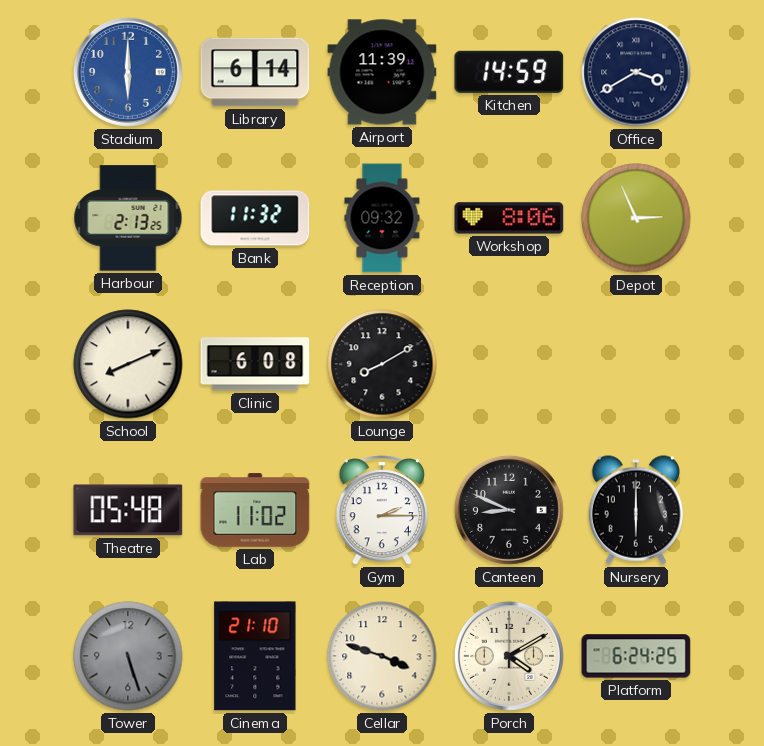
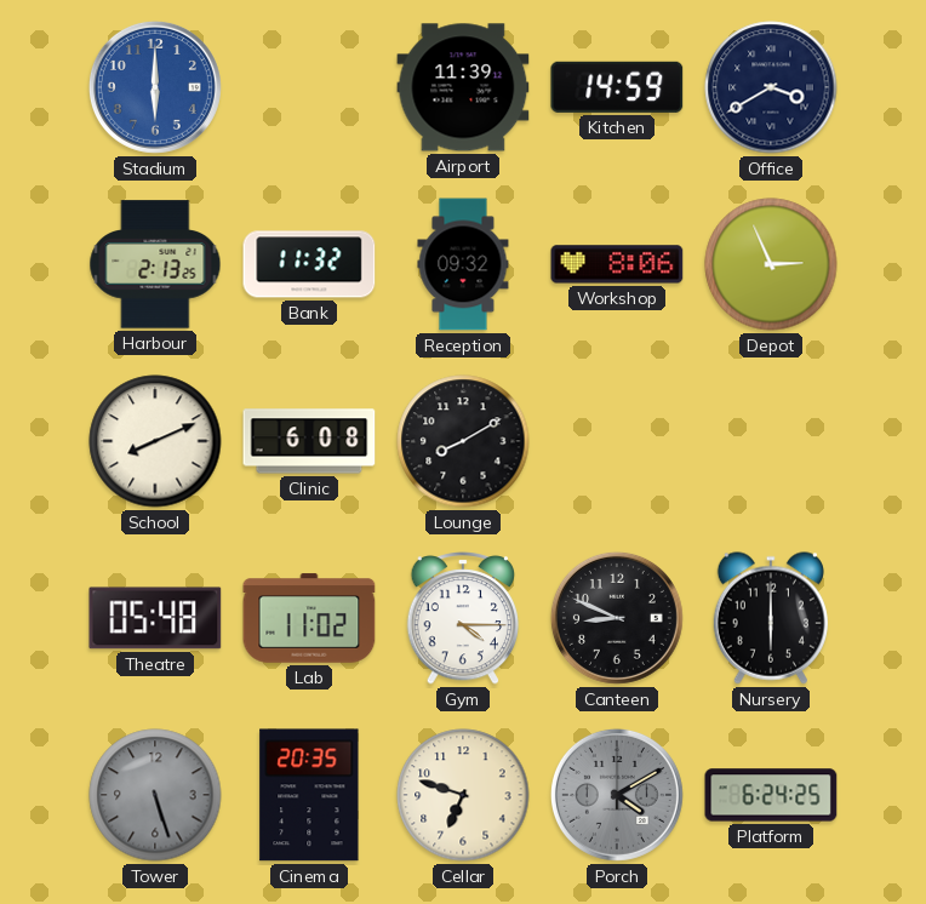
Library: 6:14 -> none (255, 72)
Gym: 2:15 -> 4:15 (462, 619)
Cinema: 21:10 -> 20:35 (309, 795)
Cellar: 3:48 -> 6:48 (463, 795)
Porch dial: cream -> grey (617, 795)
